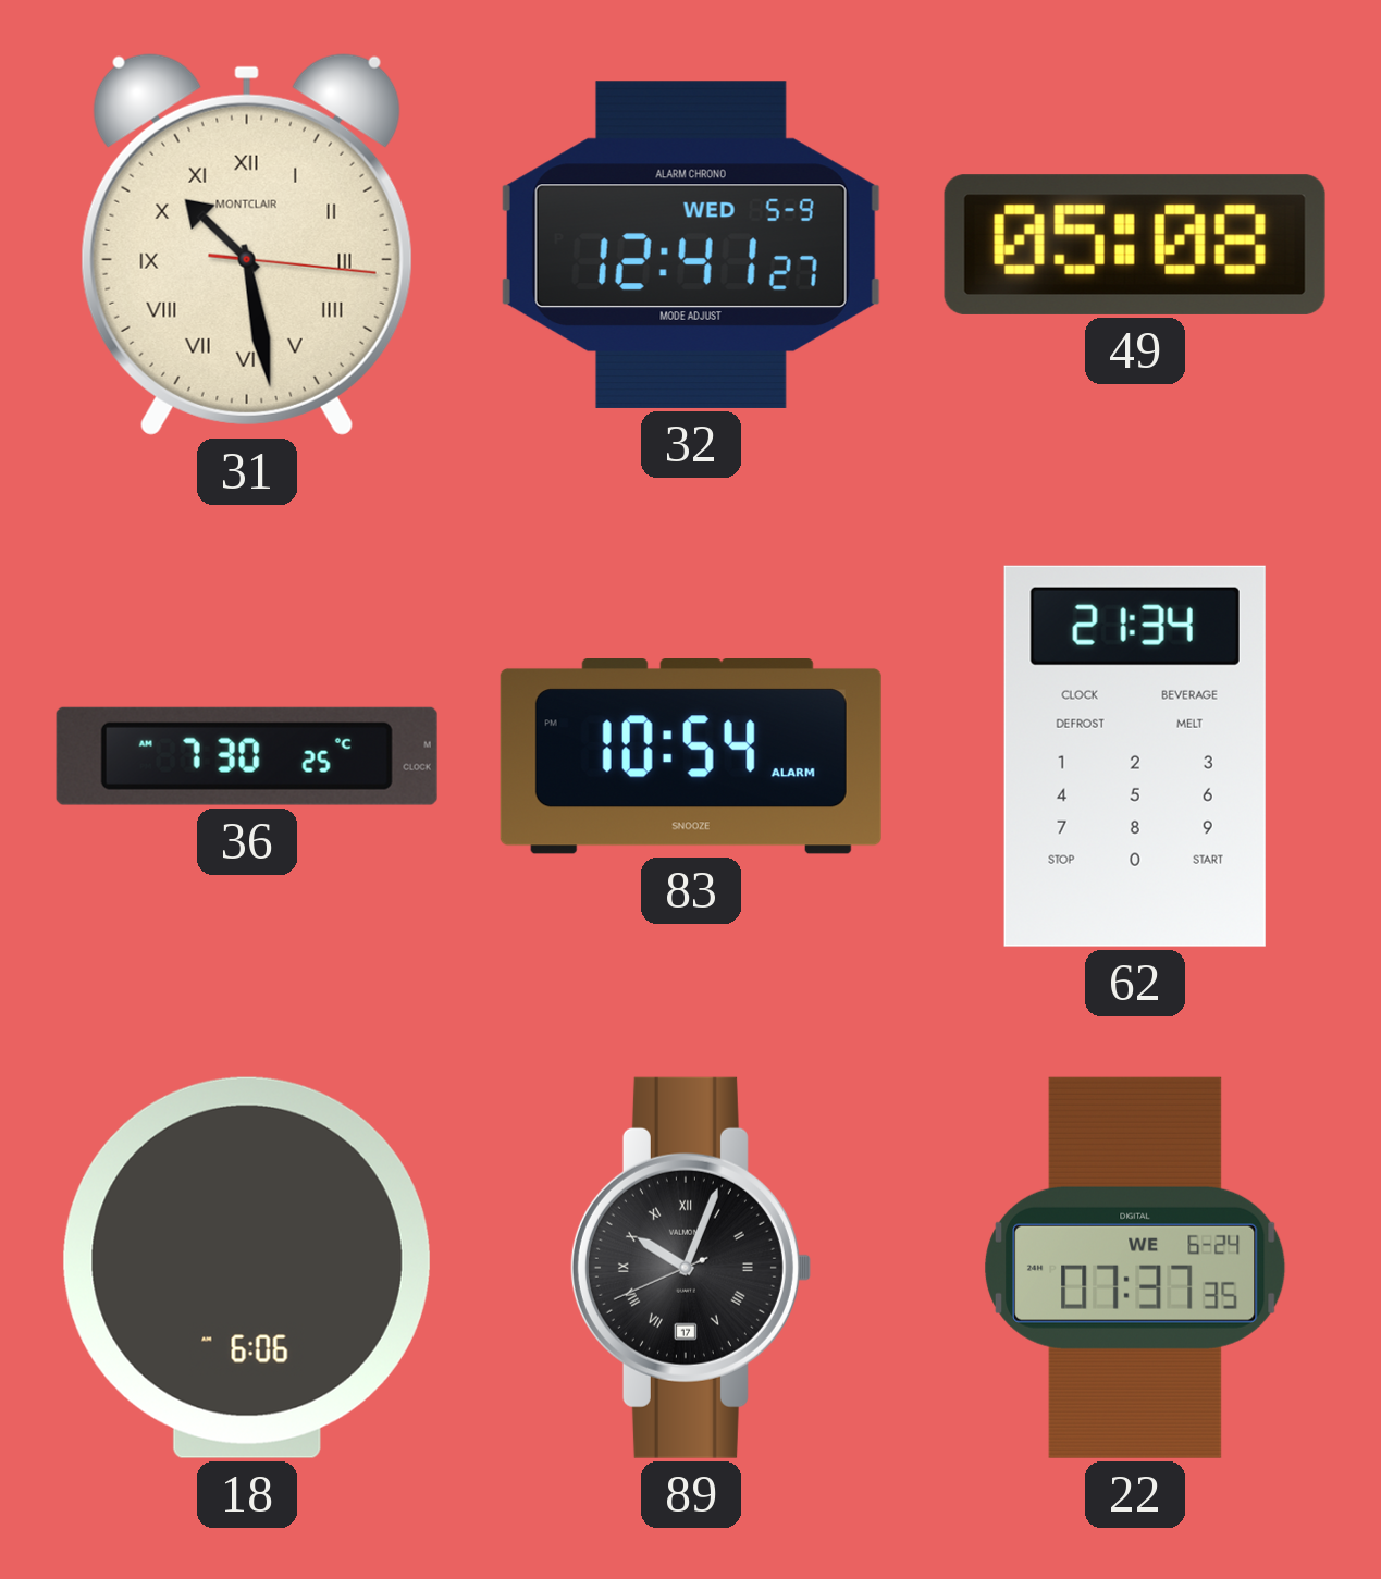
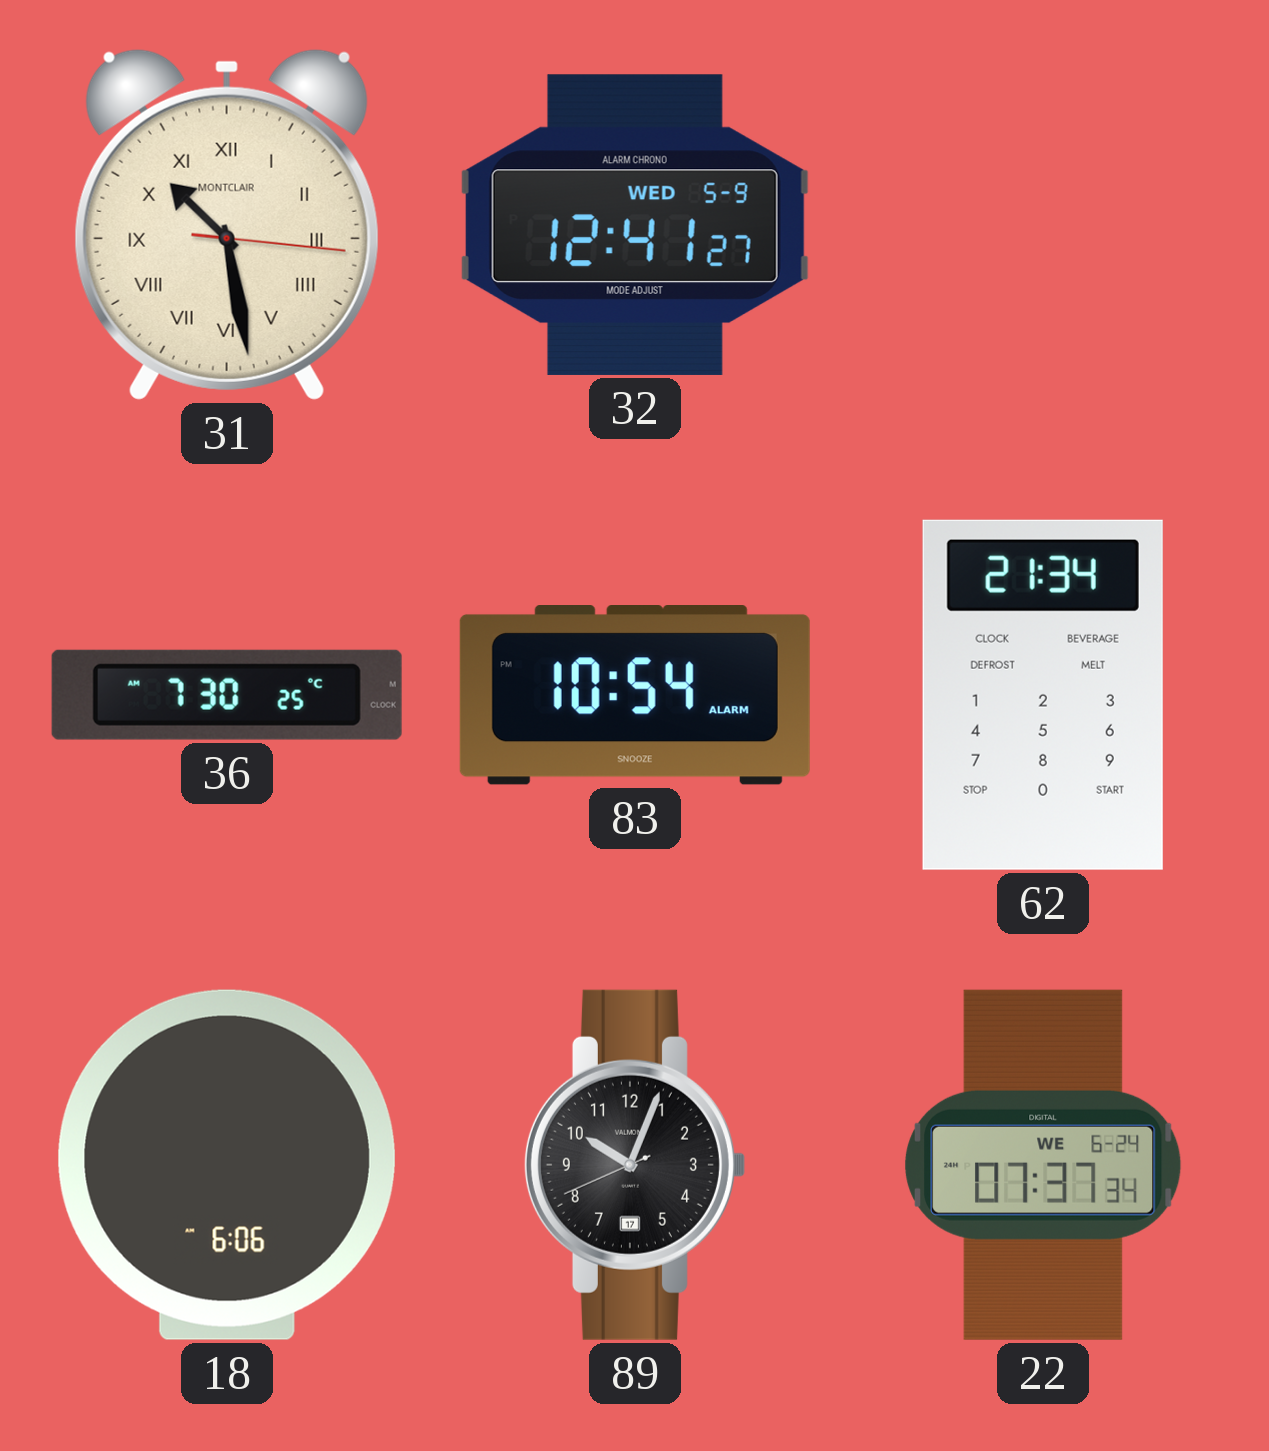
49: 05:08 -> none (1135, 245)
89 numerals: Roman -> Arabic (634, 1165)
22: 07:37:35 -> 07:37:34 (1043, 1165)
